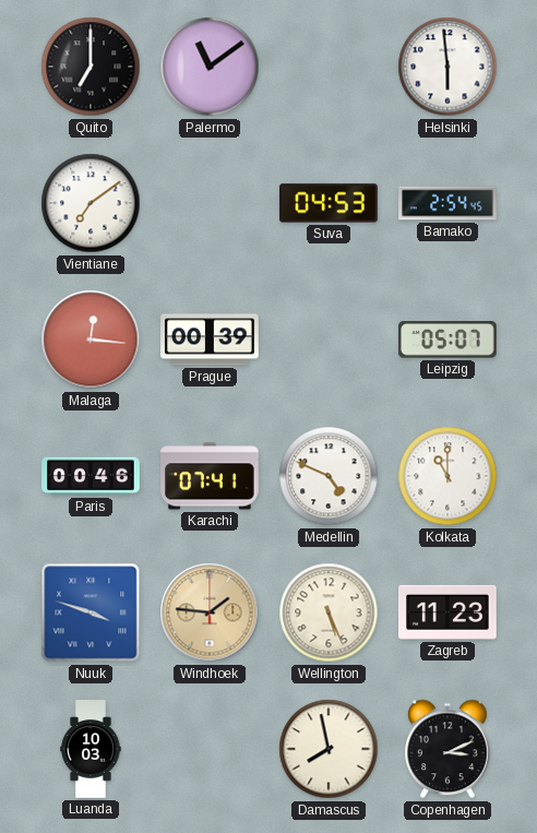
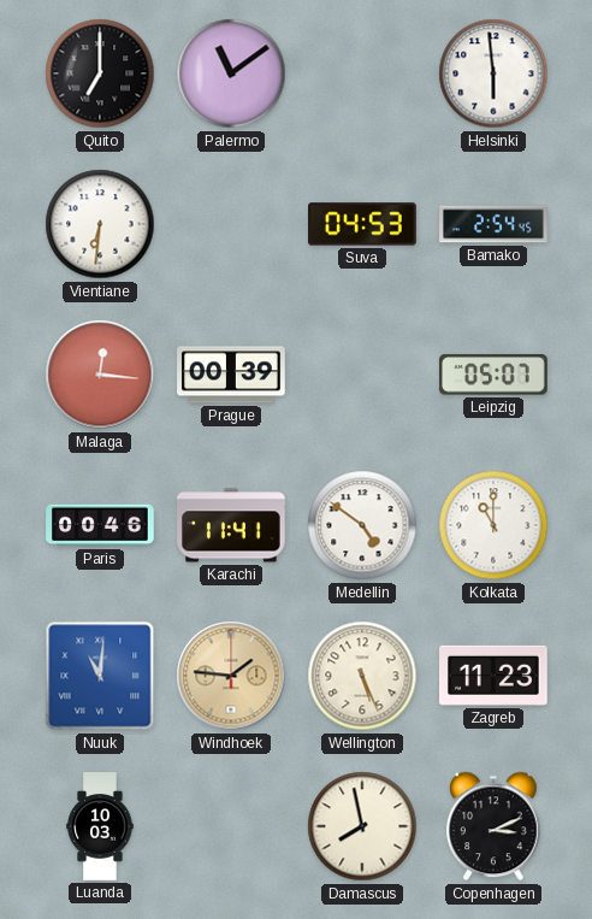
Vientiane: 7:09 -> 6:31 (100, 224)
Karachi: 07:41 -> 11:41 (231, 525)
Medellin: 4:49 -> 4:51 (362, 525)
Nuuk: 3:48 -> 11:01 (100, 676)
